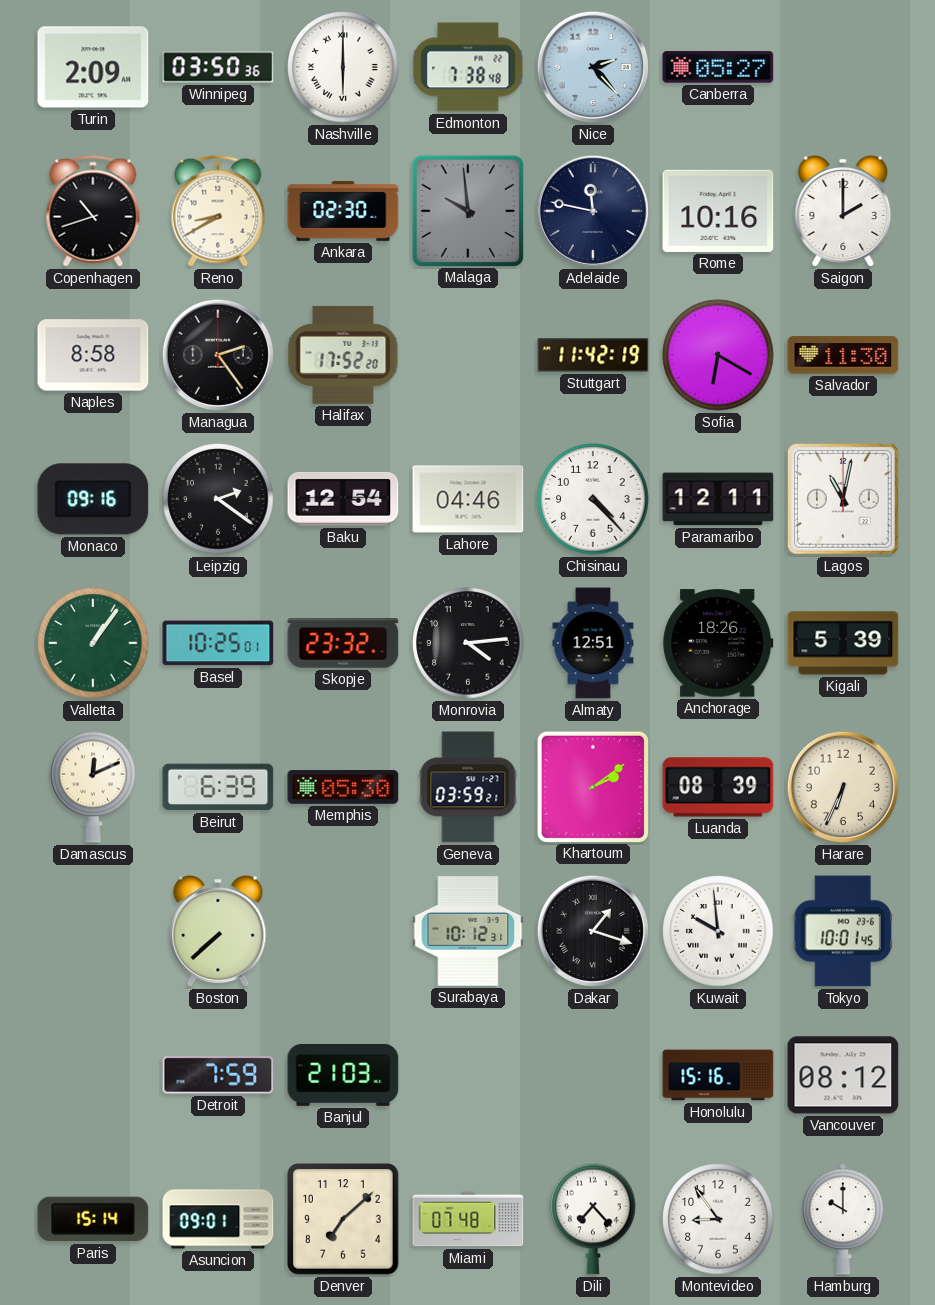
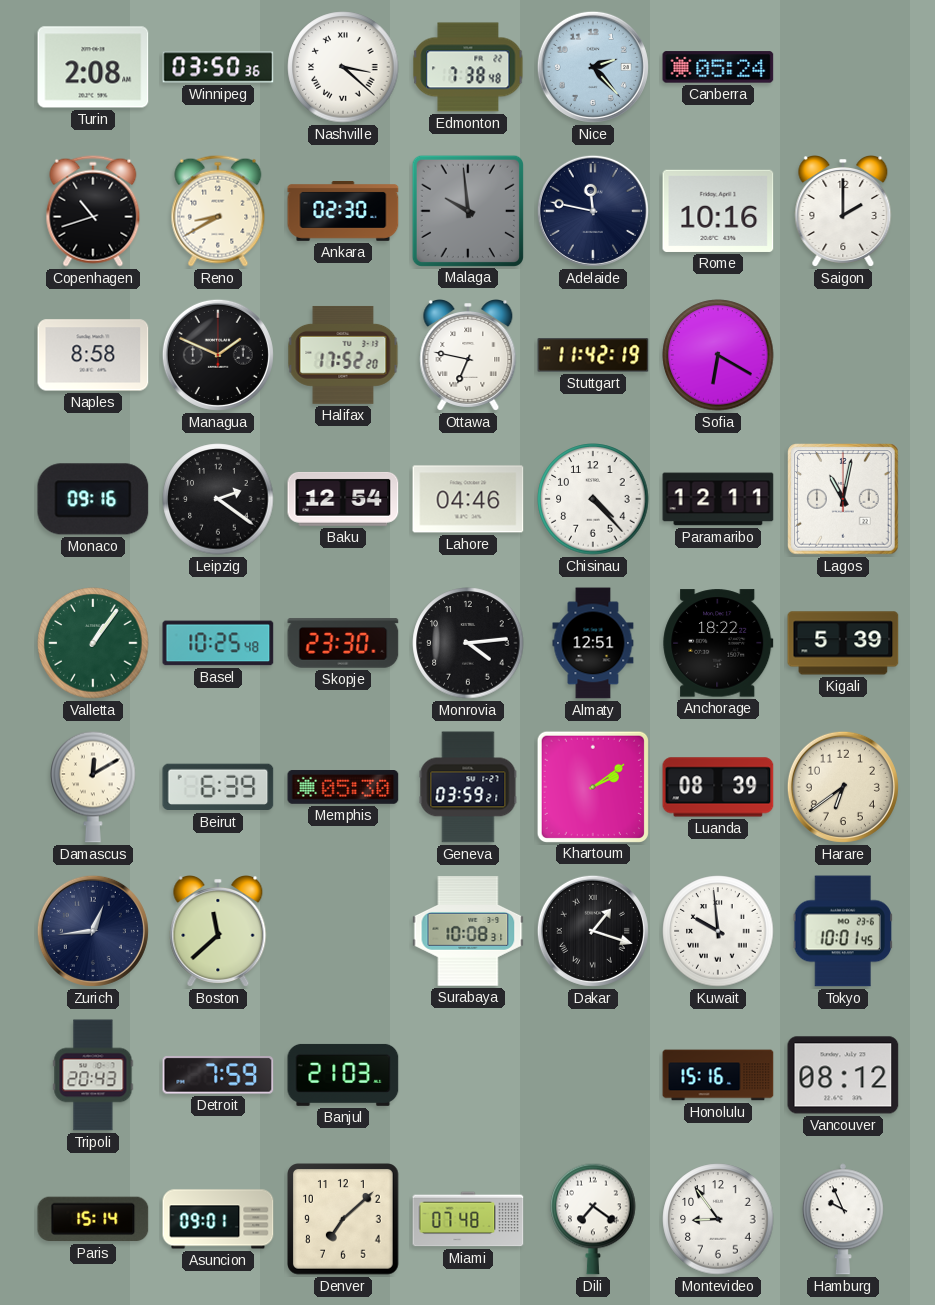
Turin: 2:09 -> 2:08 (93, 67)
Nashville: 6:00 -> 3:22 (343, 67)
Canberra: 05:27 -> 05:24 (718, 67)
Managua: 2:24 -> 1:49 (218, 355)
Ottawa: none -> 6:47 (468, 356)
Salvador: 11:30 -> none (843, 355)
Basel: 10:25:01 -> 10:25:48 (218, 643)
Skopje: 23:32 -> 23:30 (343, 643)
Anchorage: 18:26 -> 18:22 (718, 643)
Damascus: 12:11 -> 12:10 (93, 787)
Harare: 6:34 -> 6:39 (843, 787)
Zurich: none -> 12:44 (93, 931)
Boston: 7:38 -> 11:38 (218, 932)
Surabaya: 10:12 -> 10:08 (468, 931)
Tripoli: none -> 20:43 (93, 1075)
Dili: 7:23 -> 7:21 (593, 1219)
Hamburg: 10:00 -> 9:56 (843, 1219)
